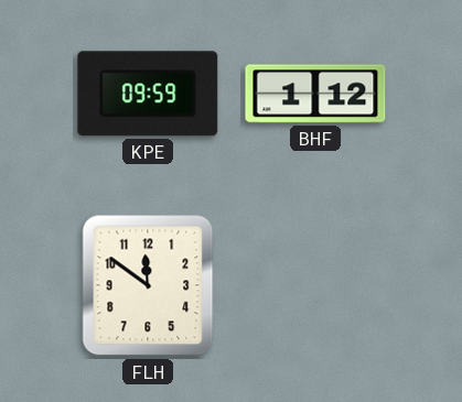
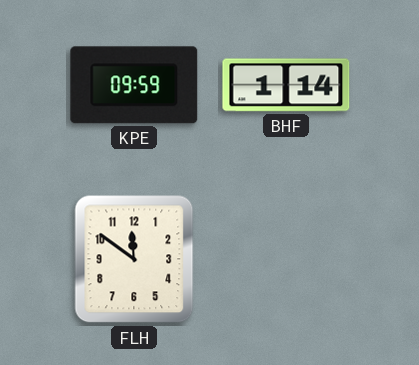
BHF: 1:12 -> 1:14 (286, 85)
